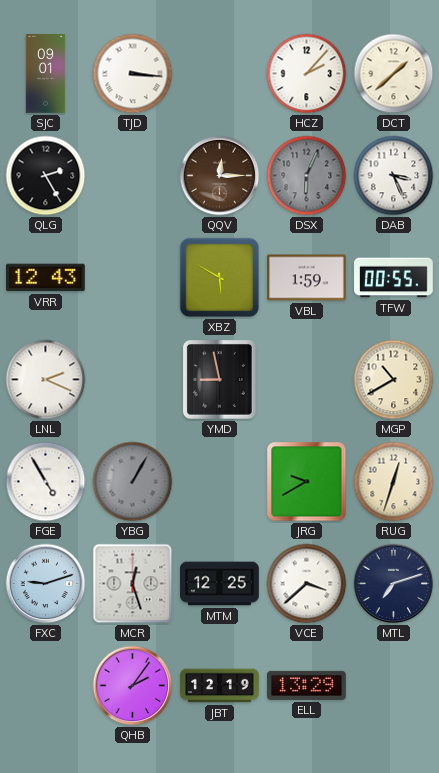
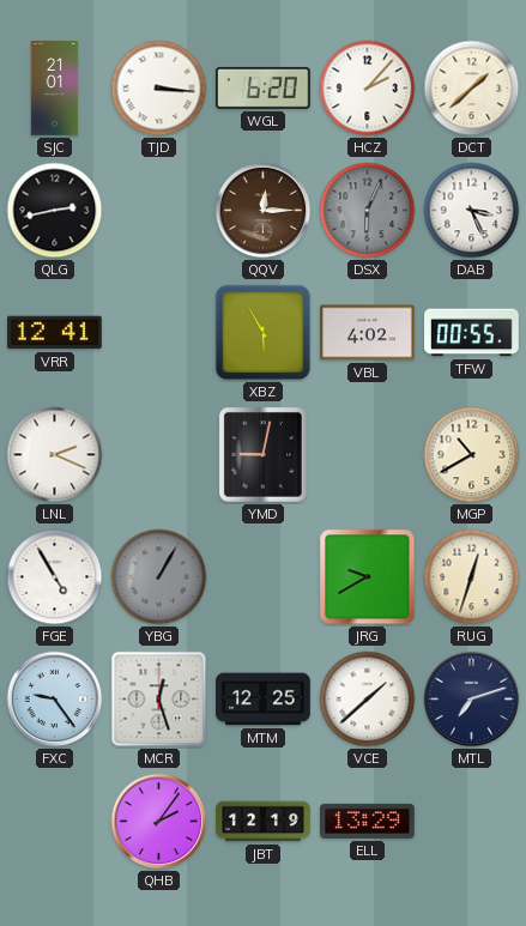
SJC: 09:01 -> 21:01 (55, 89)
WGL: none -> 6:20 (264, 87)
QLG: 2:25 -> 2:43 (55, 211)
VRR: 12:43 -> 12:41 (55, 333)
XBZ: 5:50 -> 5:55 (264, 333)
VBL: 1:59 -> 4:02 (368, 333)
YMD: 8:58 -> 9:02 (262, 454)
FXC: 9:12 -> 9:24 (55, 700)
VCE: 3:38 -> 1:38 (368, 700)
